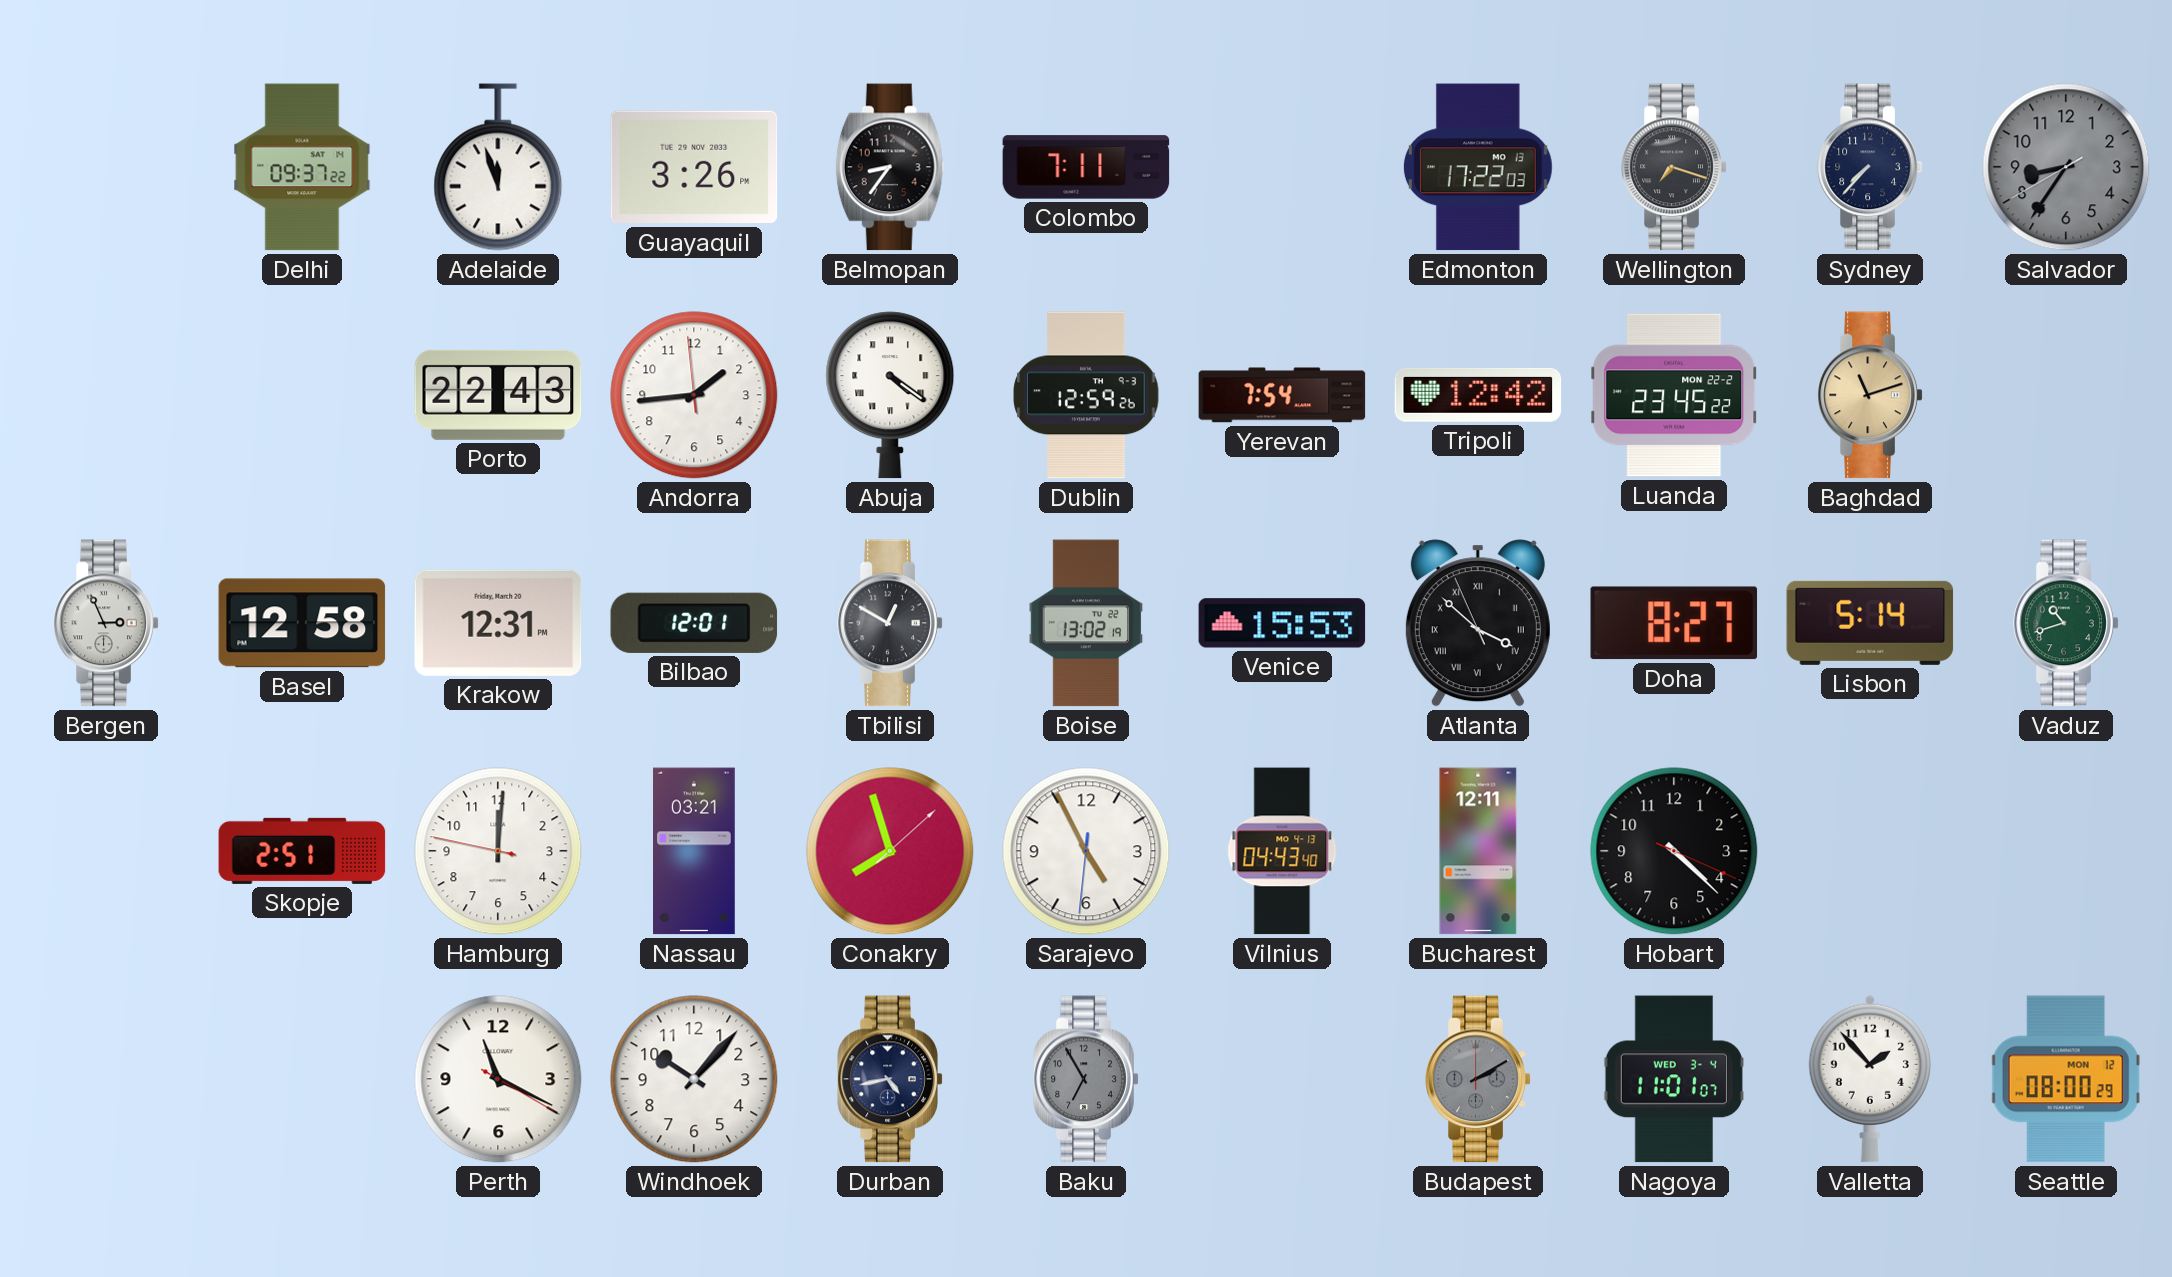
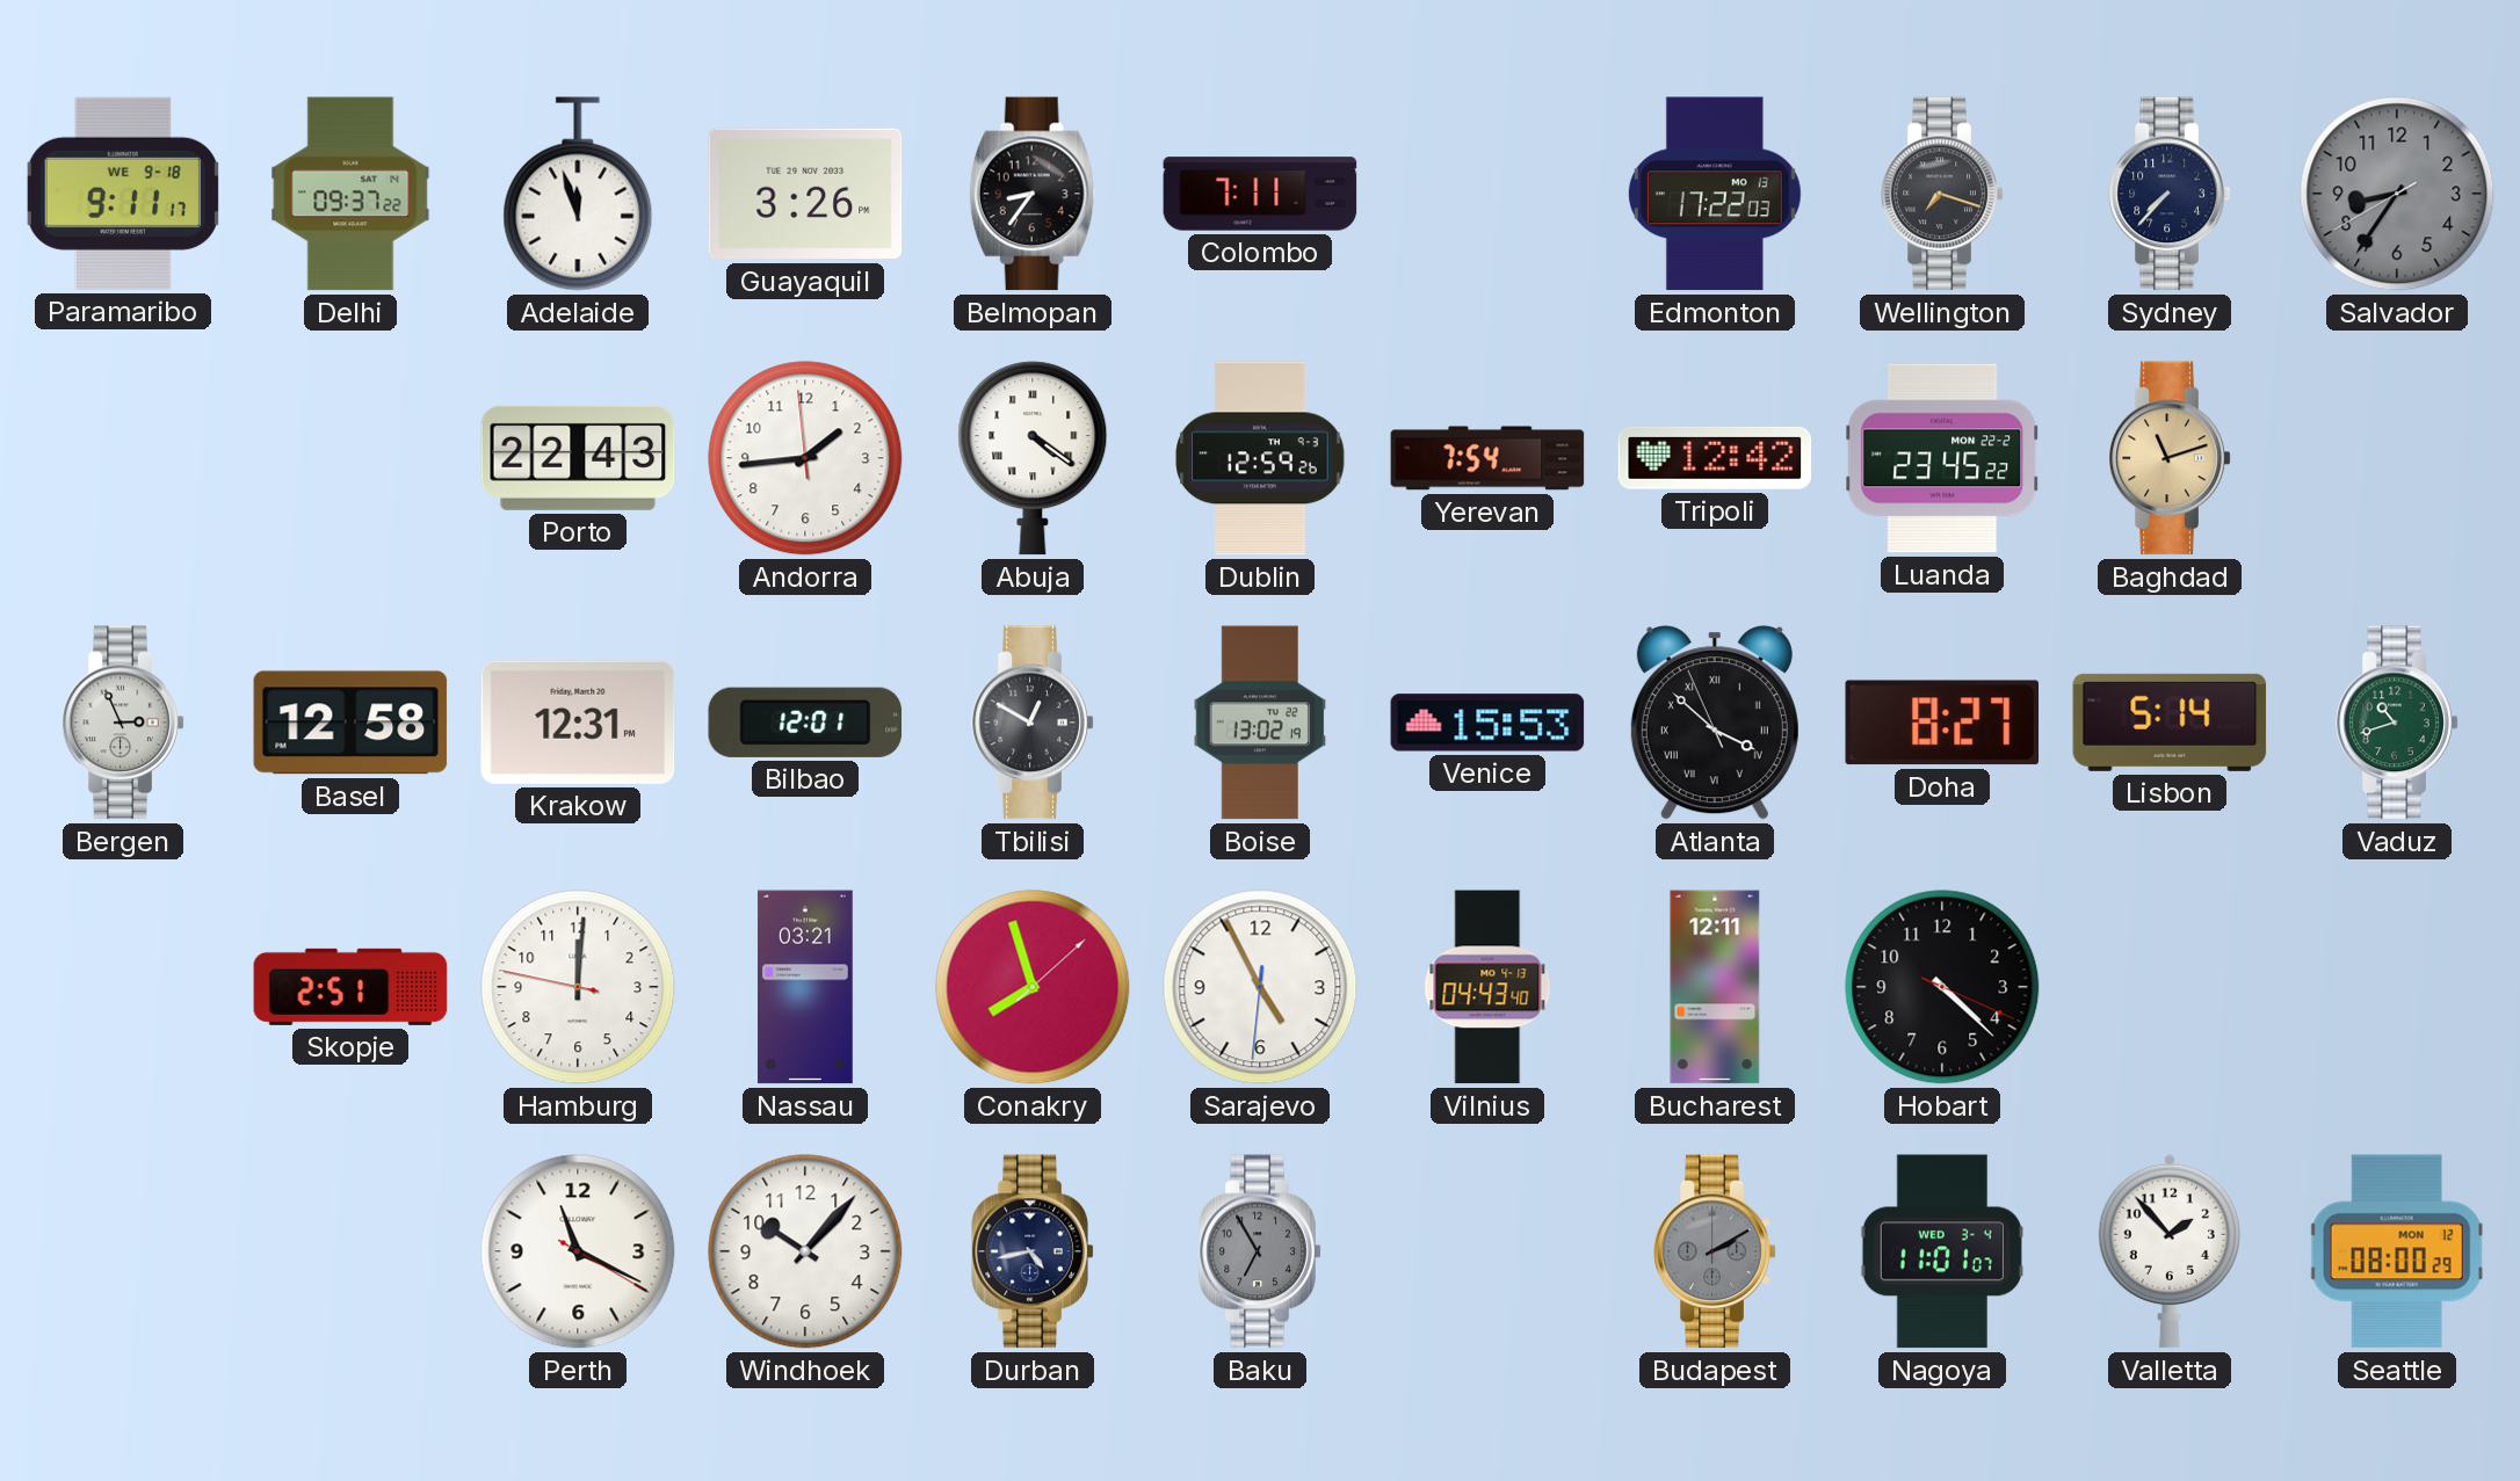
Paramaribo: none -> 9:11 (123, 194)
